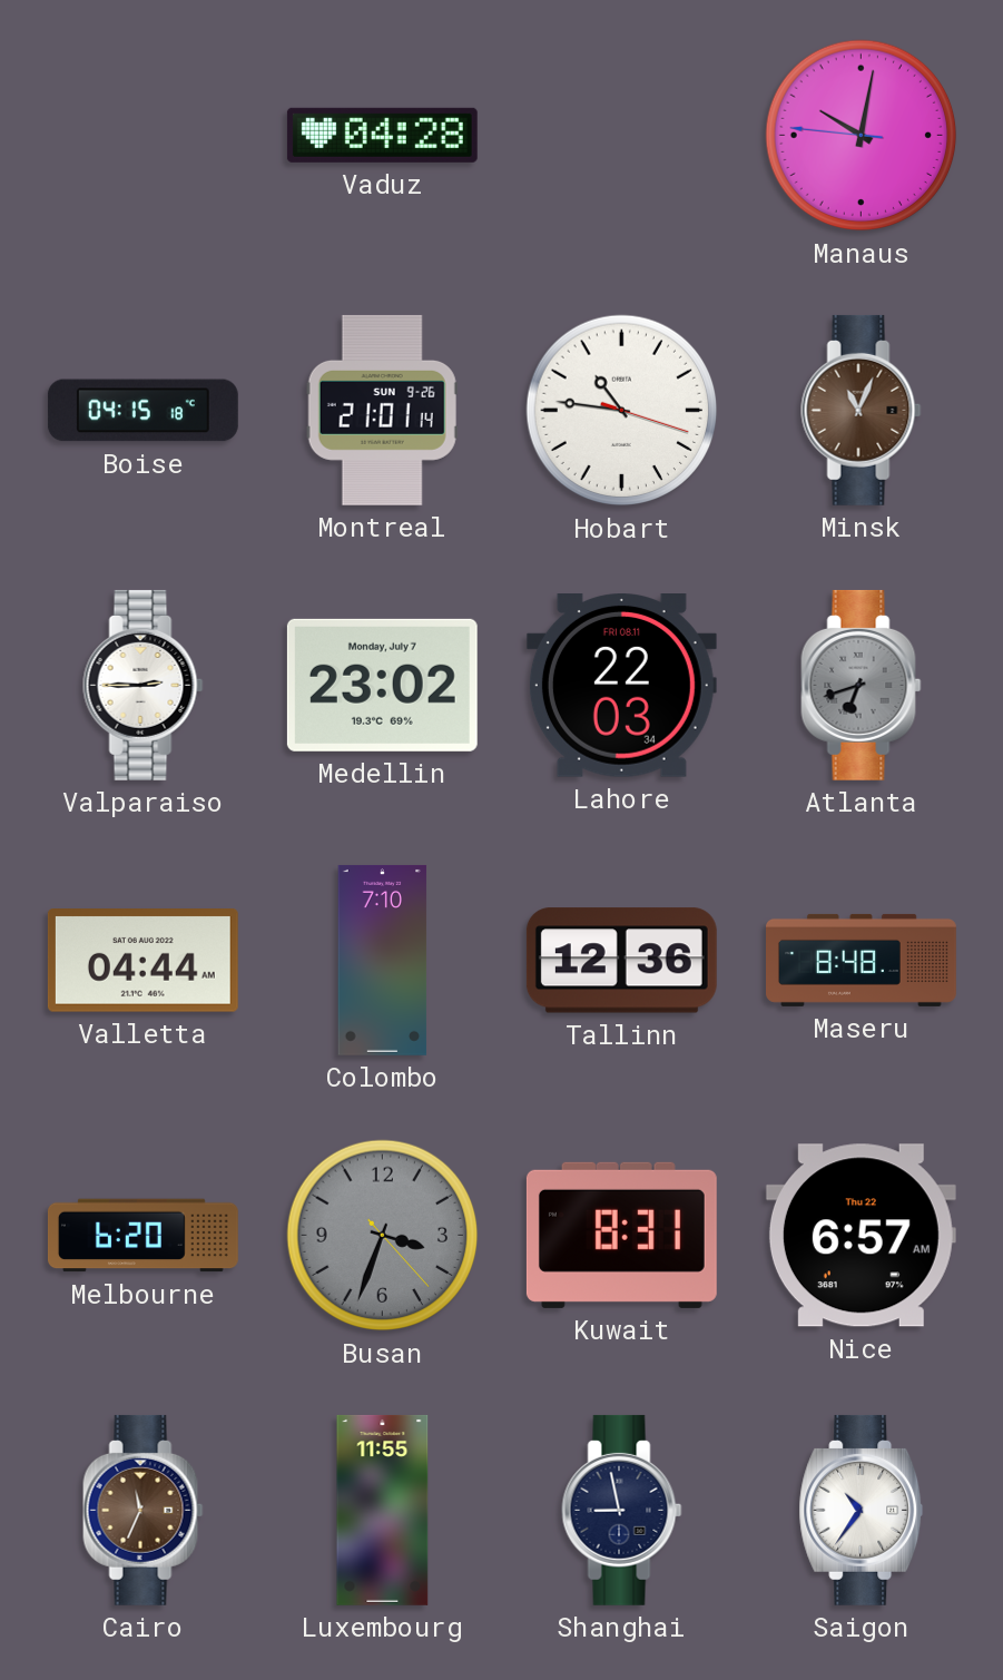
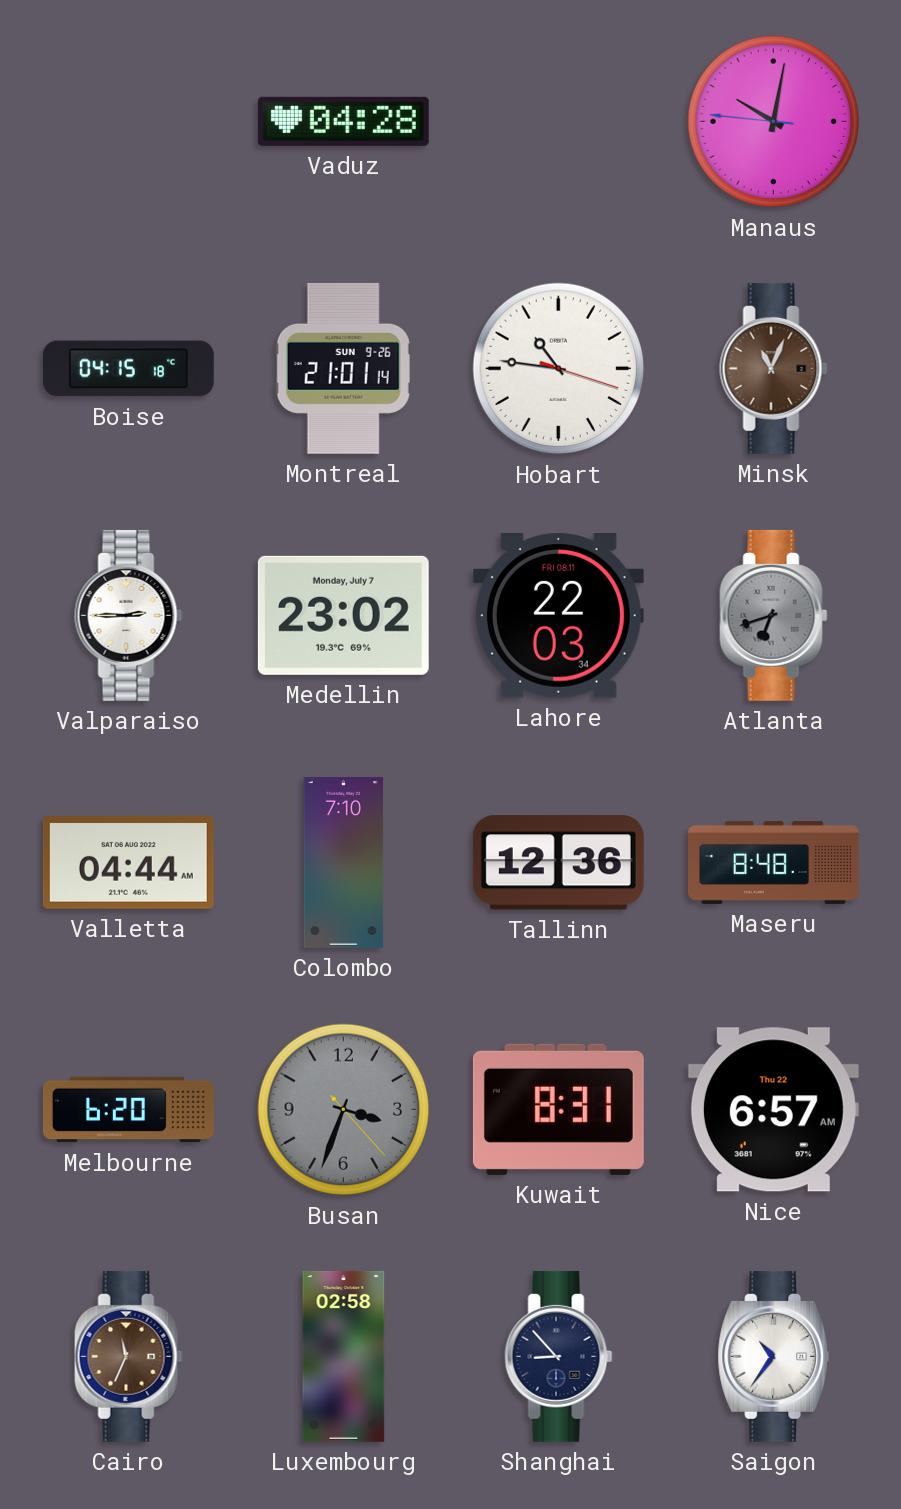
Luxembourg: 11:55 -> 02:58 (344, 1356)
Shanghai: 8:58 -> 8:53 (559, 1356)
